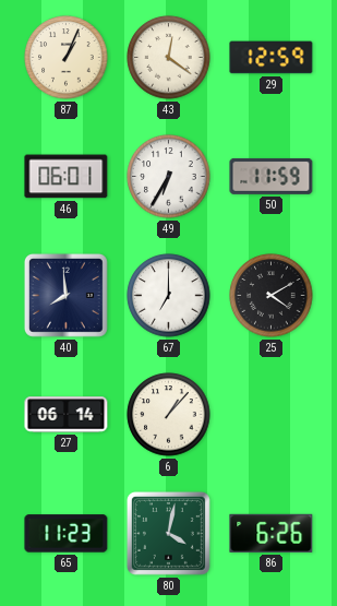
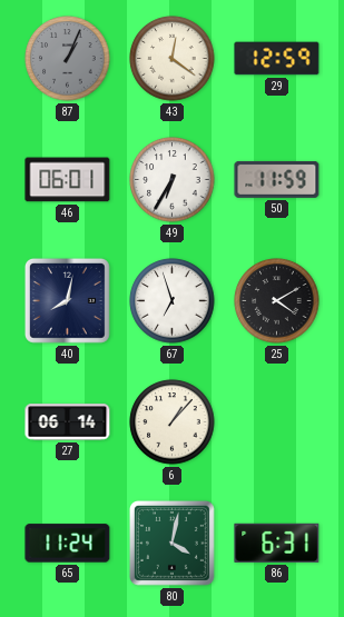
87 dial: cream -> grey (68, 59)
40: 7:59 -> 8:02 (67, 300)
67: 7:00 -> 6:57 (173, 301)
65: 11:23 -> 11:24 (68, 544)
86: 6:26 -> 6:31 (277, 543)
